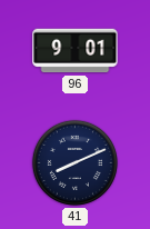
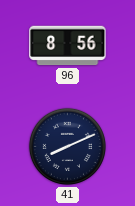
96: 9:01 -> 8:56 (68, 46)
